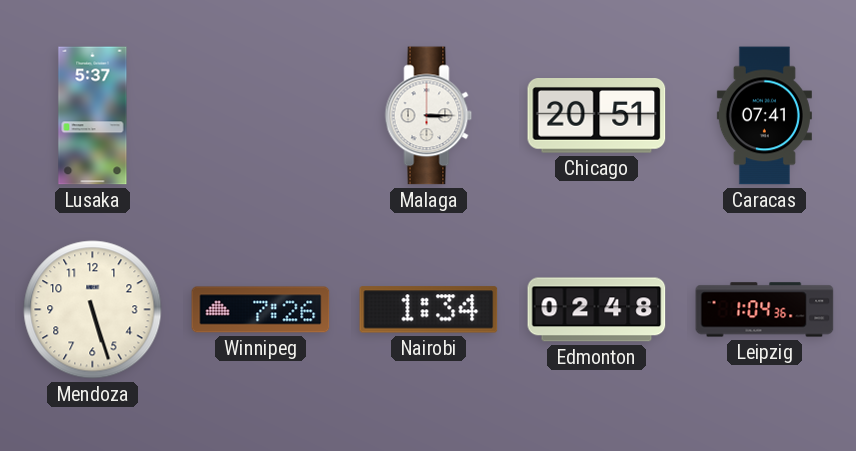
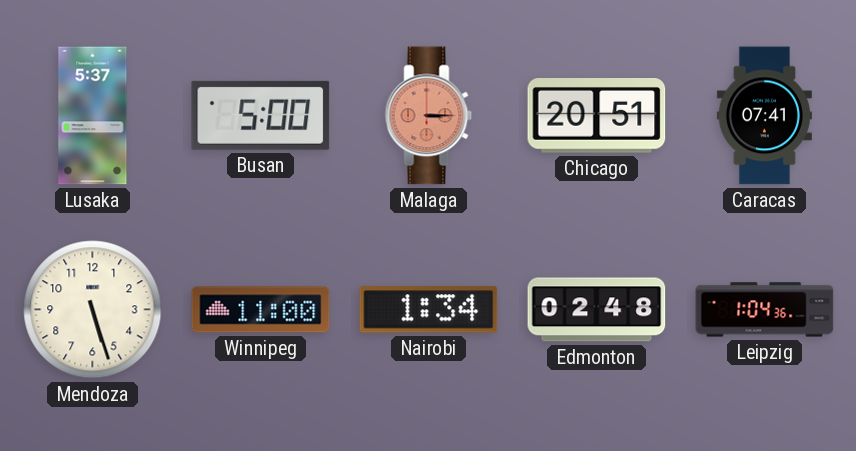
Busan: none -> 5:00 (261, 115)
Malaga dial: white -> salmon (429, 116)
Winnipeg: 7:26 -> 11:00 (261, 310)
